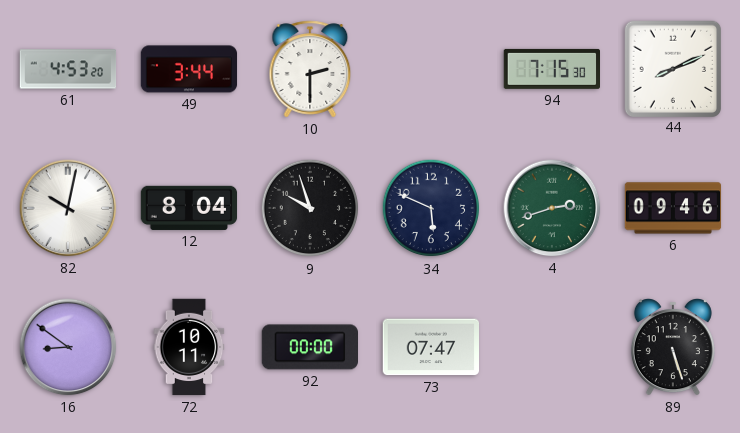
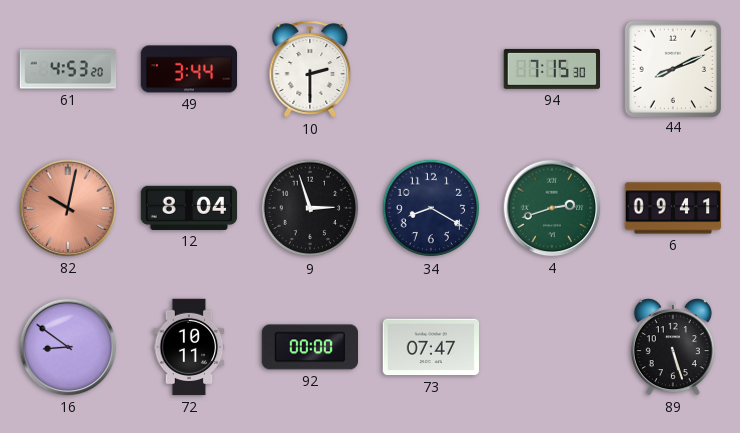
82 dial: white -> salmon (68, 208)
9: 9:57 -> 2:57 (310, 208)
34: 5:49 -> 8:20 (431, 208)
6: 09:46 -> 09:41 (673, 208)
